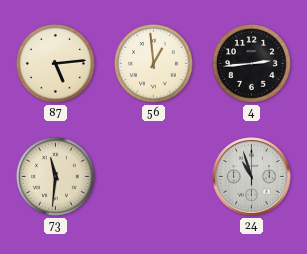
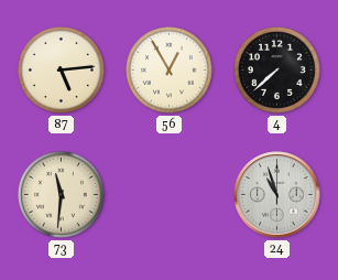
56: 12:59 -> 12:55 (170, 71)
4: 2:44 -> 7:38 (277, 71)
